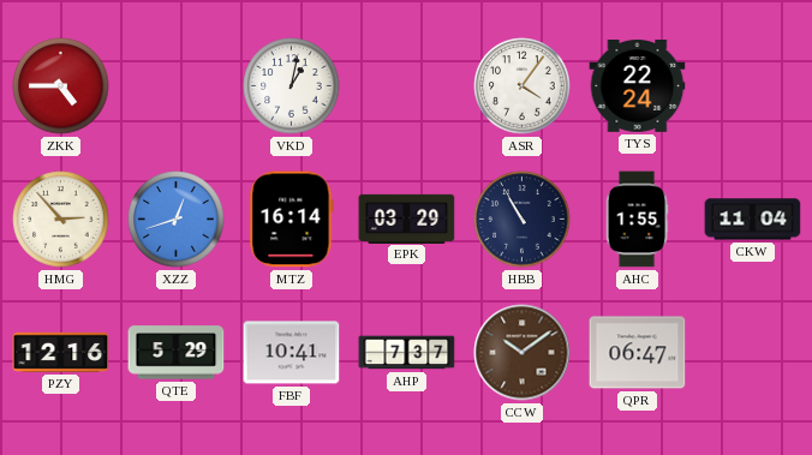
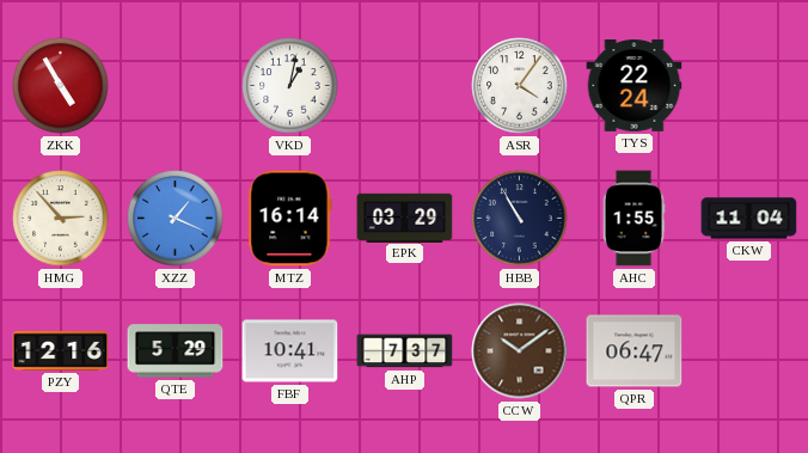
ZKK: 4:45 -> 4:55 (61, 86)
XZZ: 12:42 -> 1:19 (176, 219)
